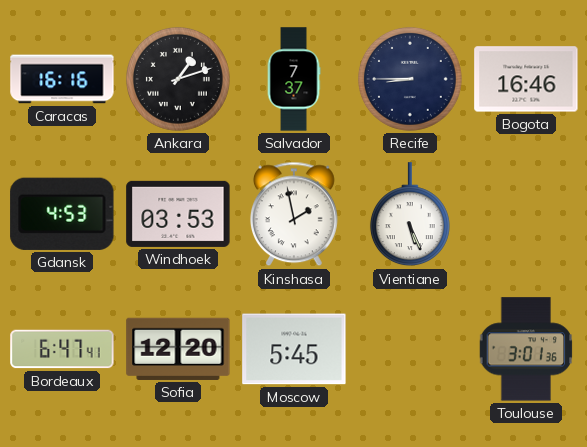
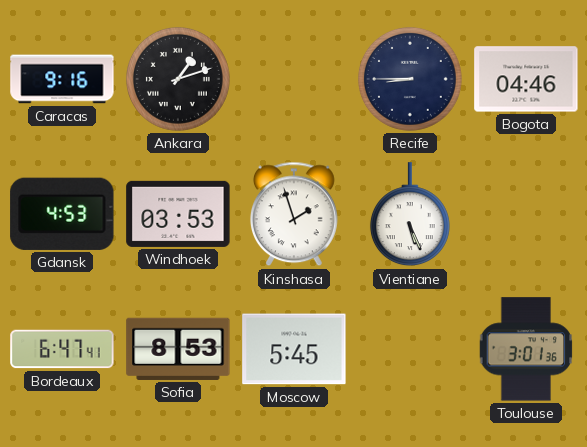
Caracas: 16:16 -> 9:16 (62, 79)
Salvador: 7:37 -> none (294, 79)
Bogota: 16:46 -> 04:46 (526, 79)
Kinshasa: 1:58 -> 1:57 (294, 214)
Sofia: 12:20 -> 8:53 (178, 349)
